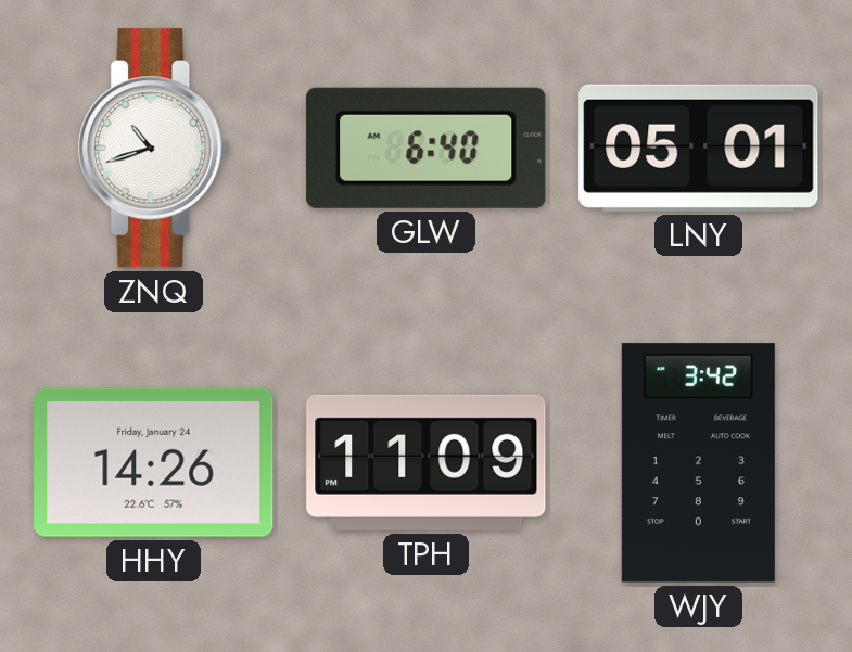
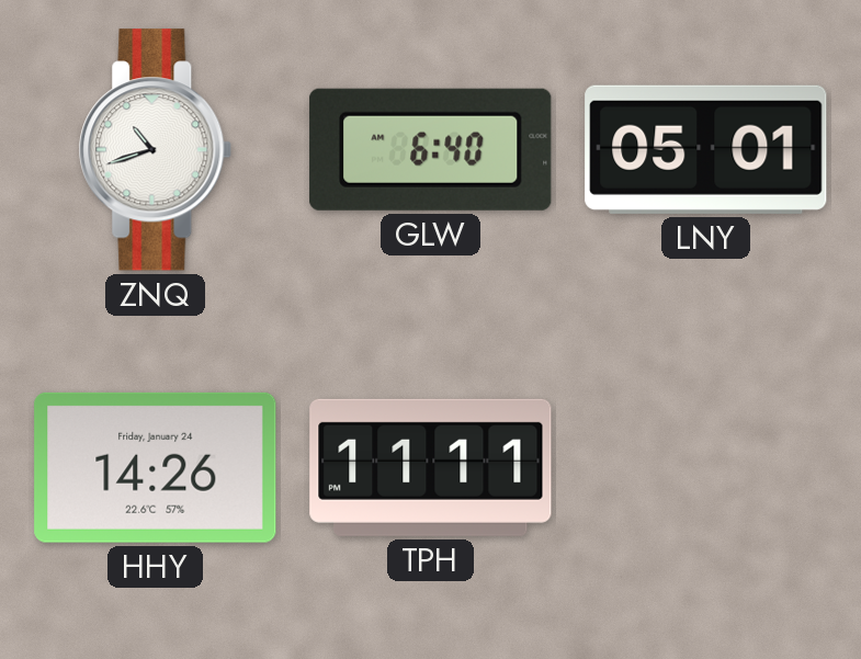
TPH: 11:09 -> 11:11 (431, 467)
WJY: 3:42 -> none (698, 463)
